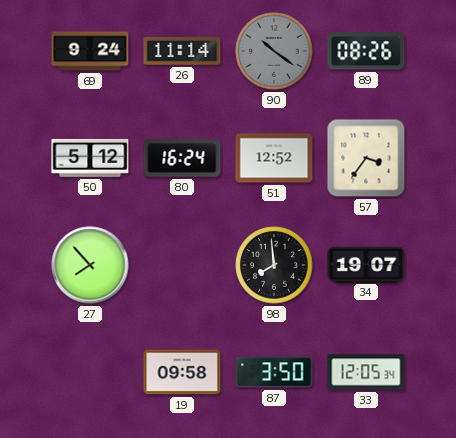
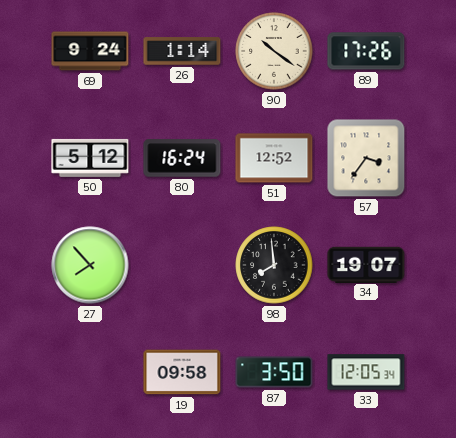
26: 11:14 -> 1:14 (182, 51)
90 dial: grey -> cream (274, 51)
89: 08:26 -> 17:26 (366, 51)
